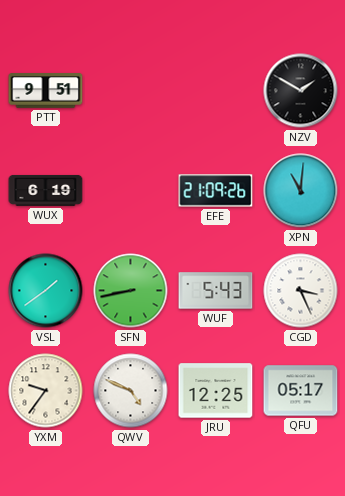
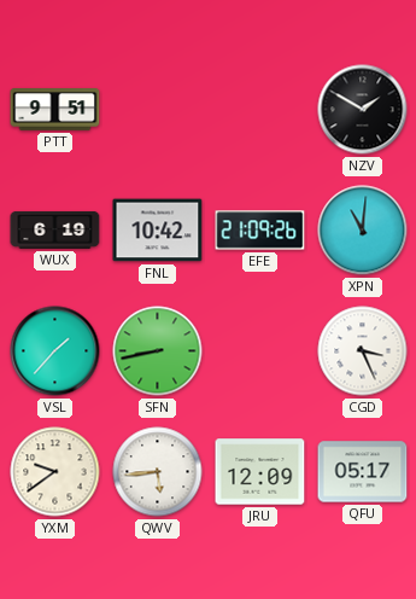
FNL: none -> 10:42 (158, 231)
VSL: 1:39 -> 1:37 (55, 351)
WUF: 5:43 -> none (216, 291)
YXM: 9:36 -> 9:39 (55, 472)
QWV: 4:49 -> 5:44 (158, 472)
JRU: 12:25 -> 12:09 (260, 472)
